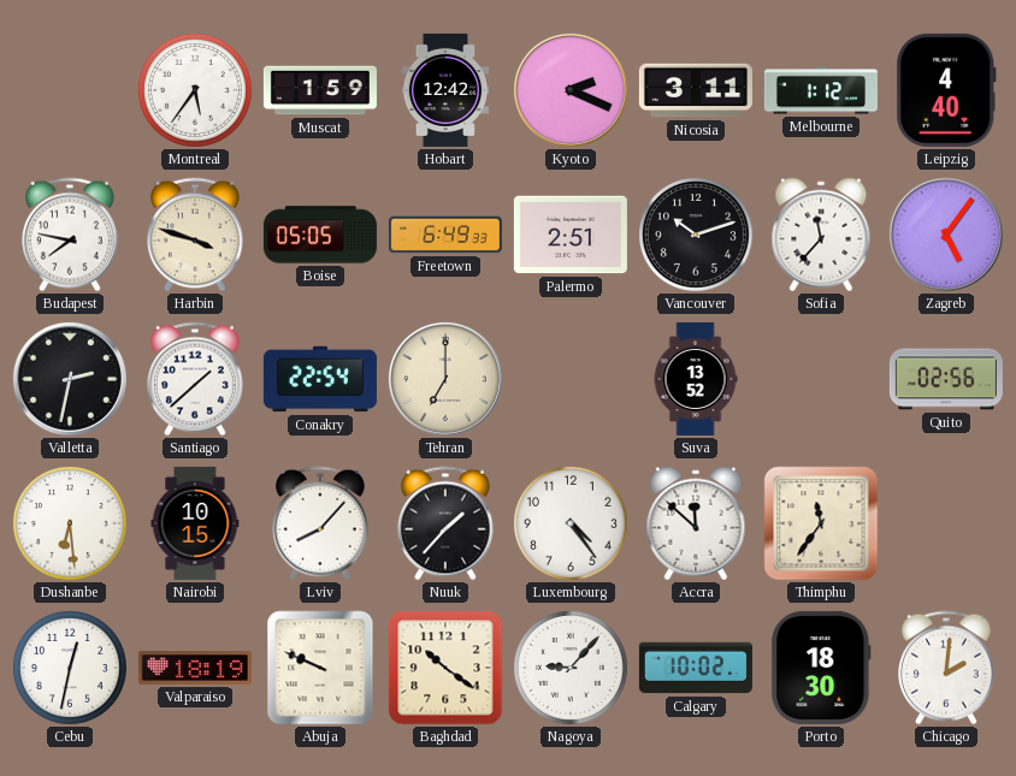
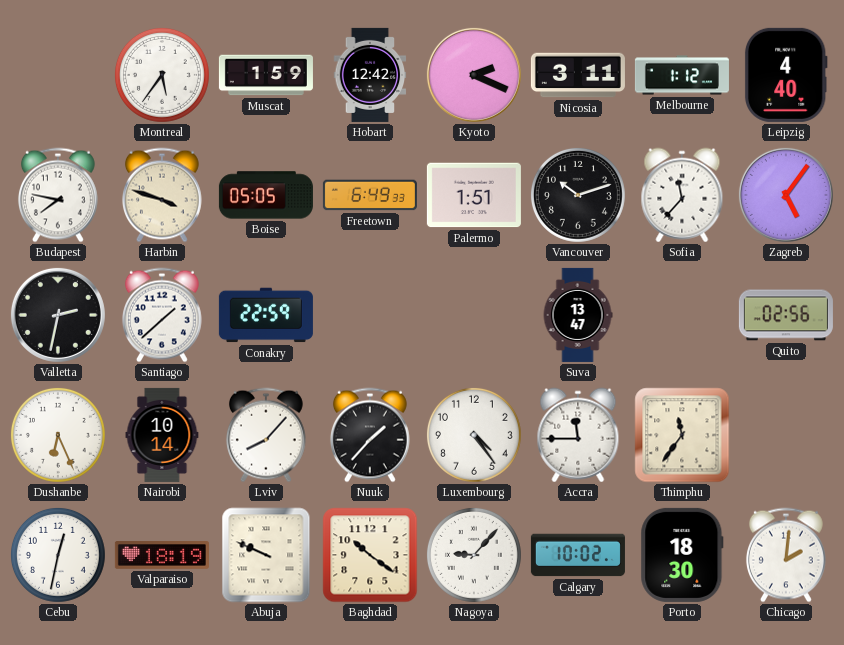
Palermo: 2:51 -> 1:51 (474, 195)
Conakry: 22:54 -> 22:59 (266, 315)
Tehran: 7:00 -> none (445, 379)
Suva: 13:52 -> 13:47 (578, 315)
Dushanbe: 6:29 -> 6:26 (58, 435)
Nairobi: 10:15 -> 10:14 (162, 435)
Accra: 11:52 -> 11:45 (578, 435)
